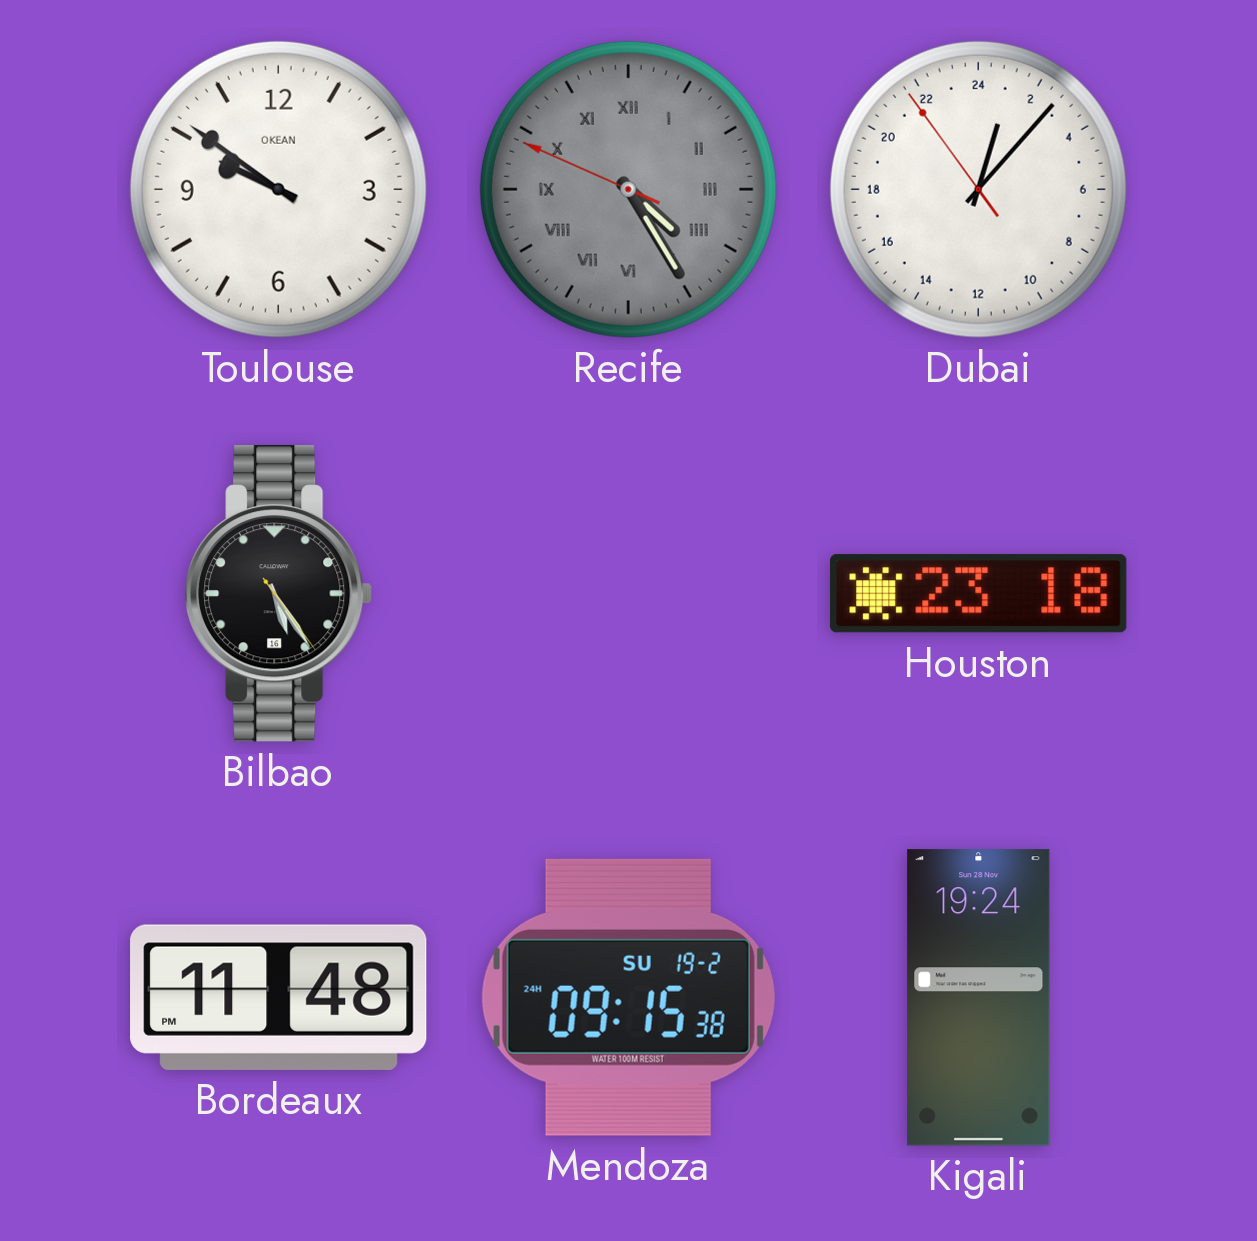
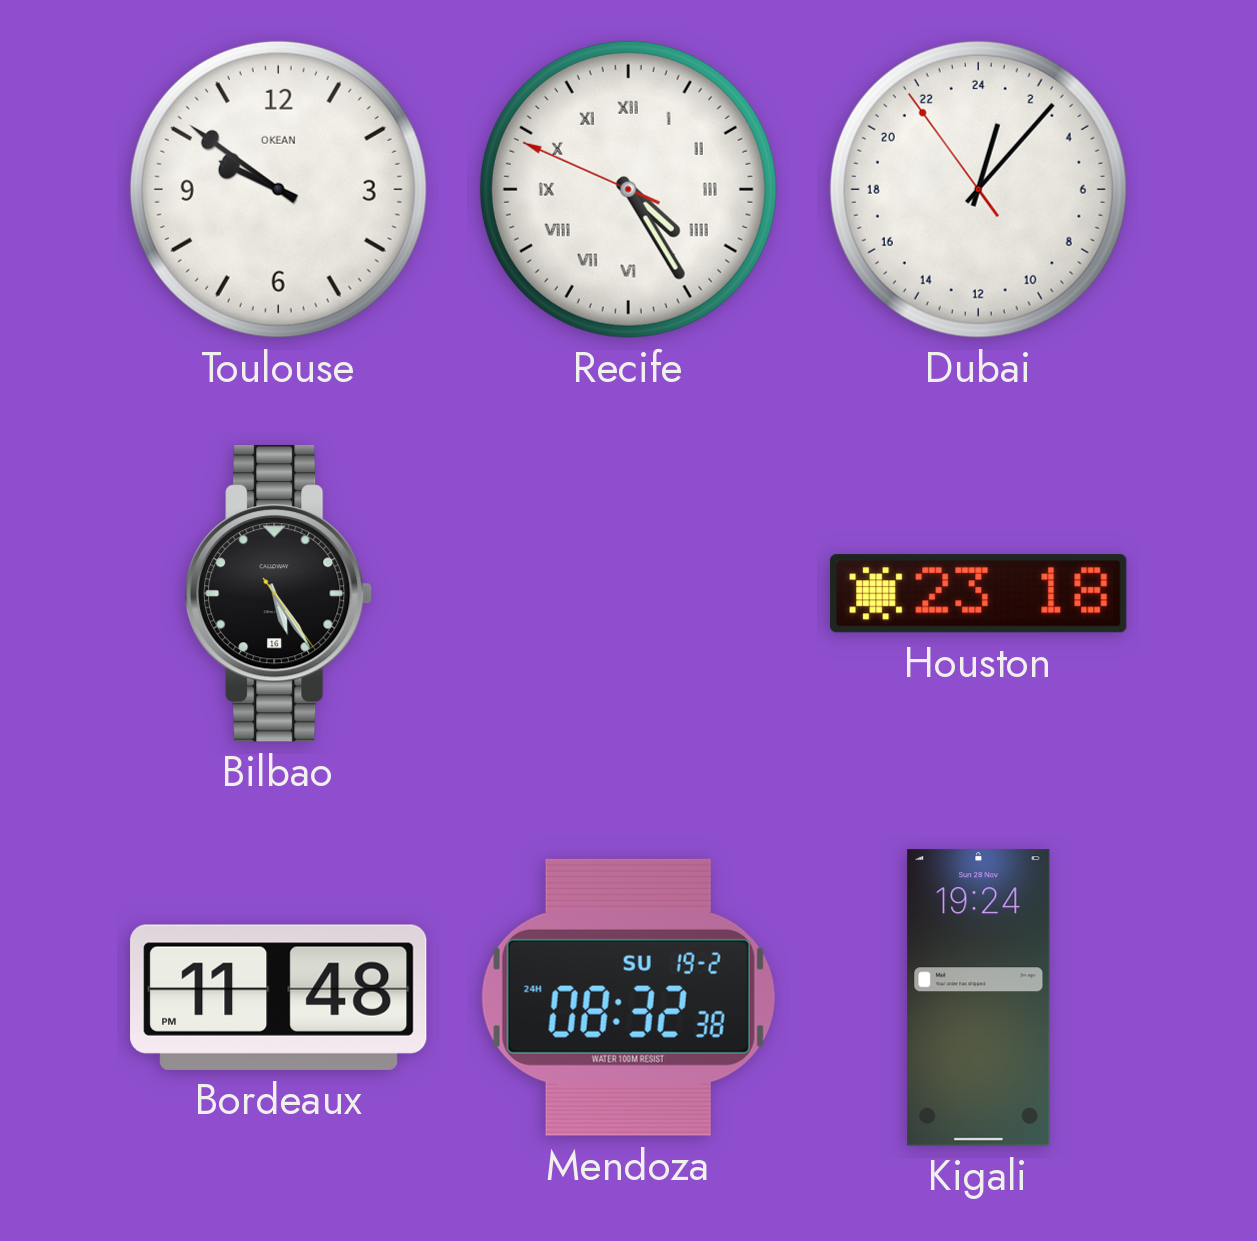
Recife dial: grey -> white (628, 189)
Mendoza: 09:15 -> 08:32 (628, 997)
